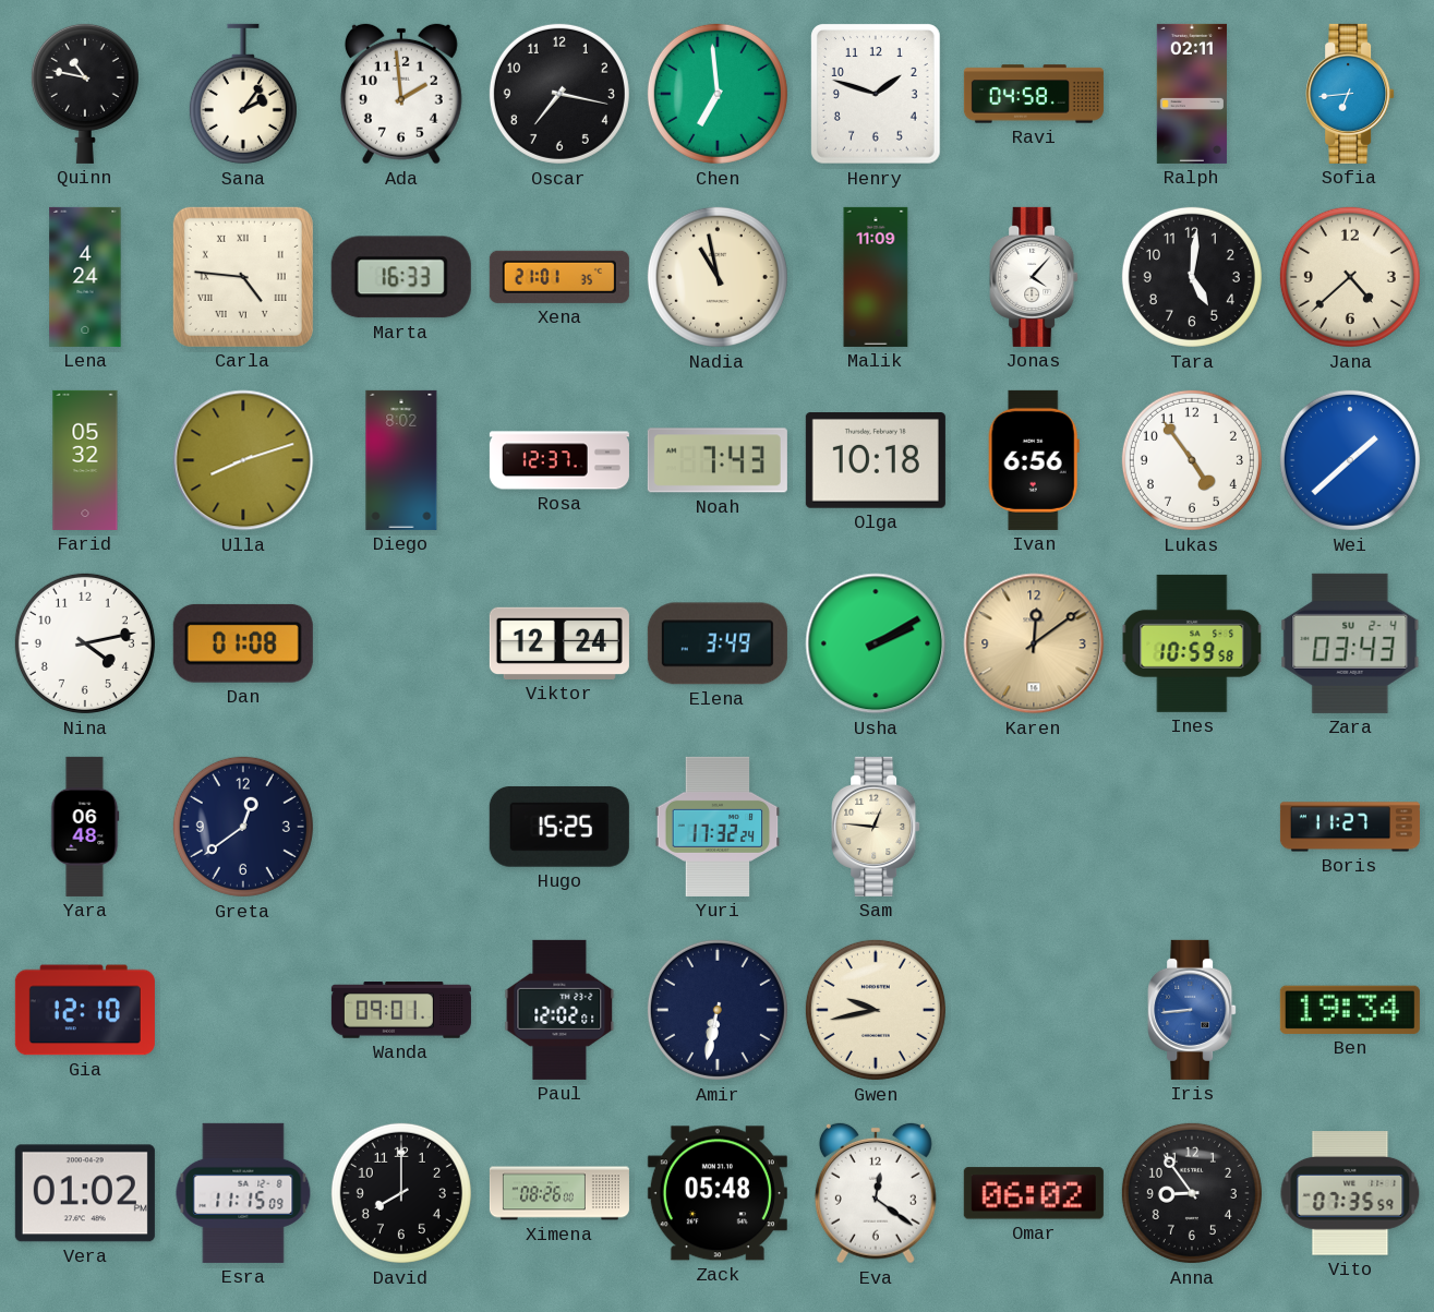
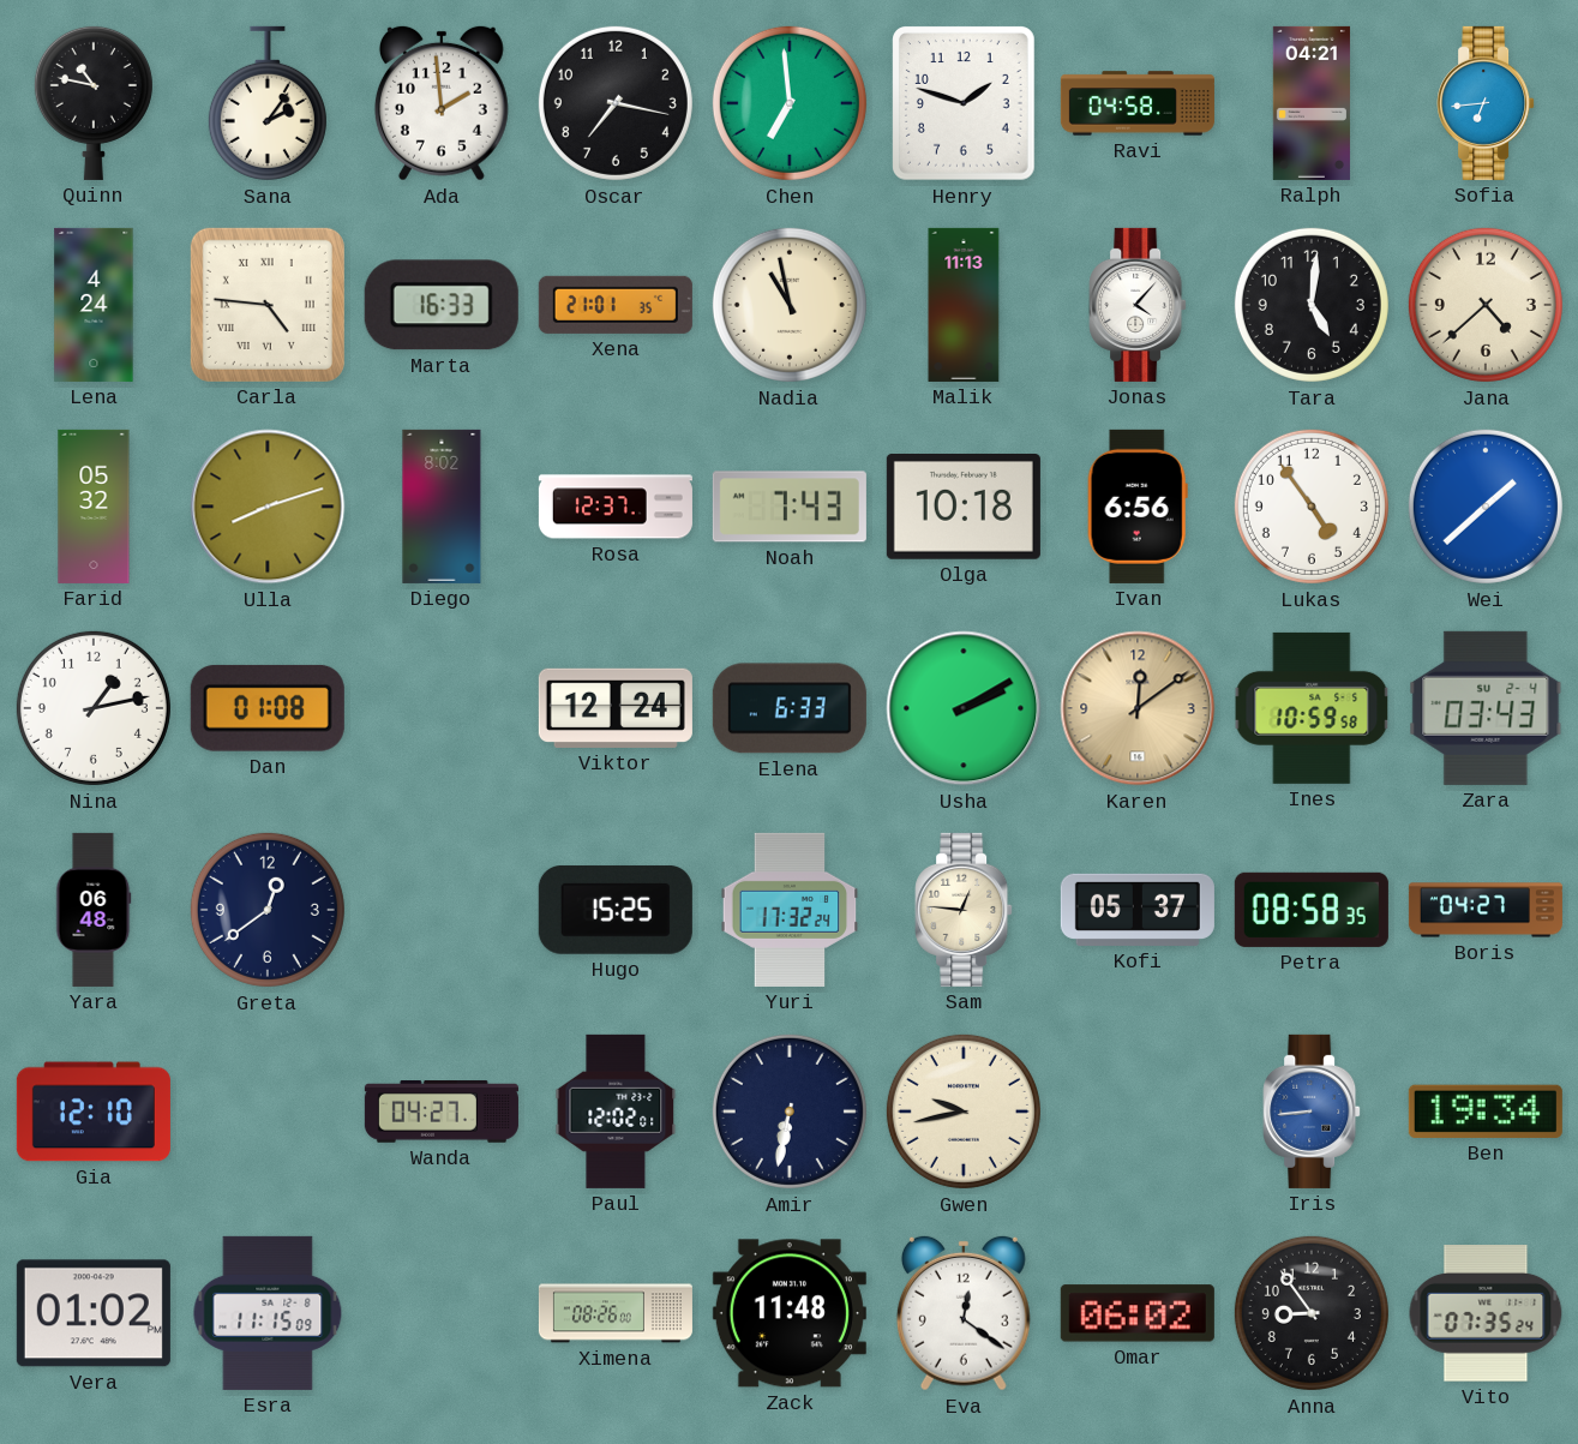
Ralph: 02:11 -> 04:21 (1312, 103)
Malik: 11:09 -> 11:13 (964, 305)
Nina: 4:13 -> 1:13 (94, 708)
Elena: 3:49 -> 6:33 (790, 708)
Kofi: none -> 05:37 (1138, 910)
Petra: none -> 08:58 (1312, 910)
Boris: 11:27 -> 04:27 (1486, 910)
Wanda: 09:01 -> 04:27 (442, 1112)
David: 8:00 -> none (401, 1193)
Zack: 05:48 -> 11:48 (790, 1313)
Vito: 07:35:59 -> 07:35:24 (1486, 1313)
